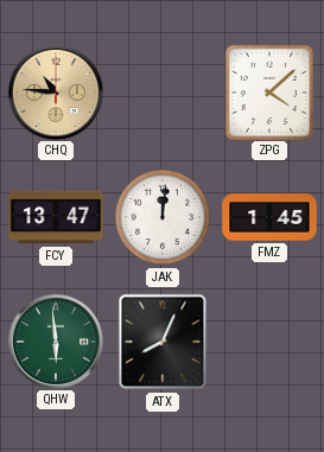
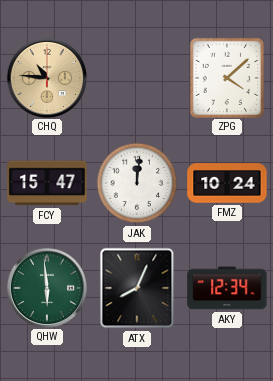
FCY: 13:47 -> 15:47 (47, 183)
FMZ: 1:45 -> 10:24 (227, 183)
AKY: none -> 12:34 (227, 288)
